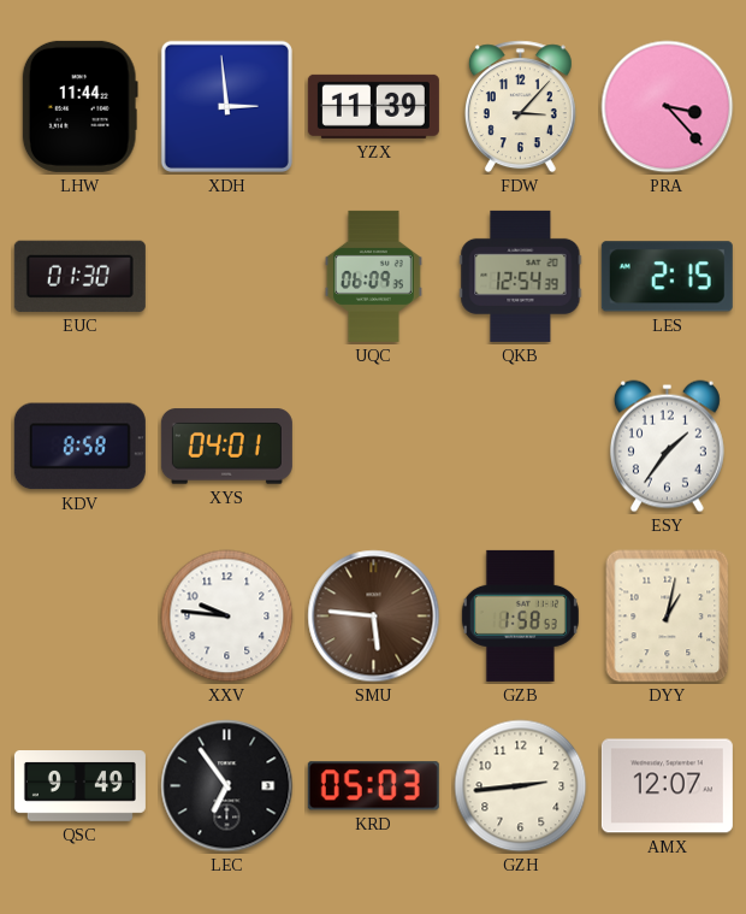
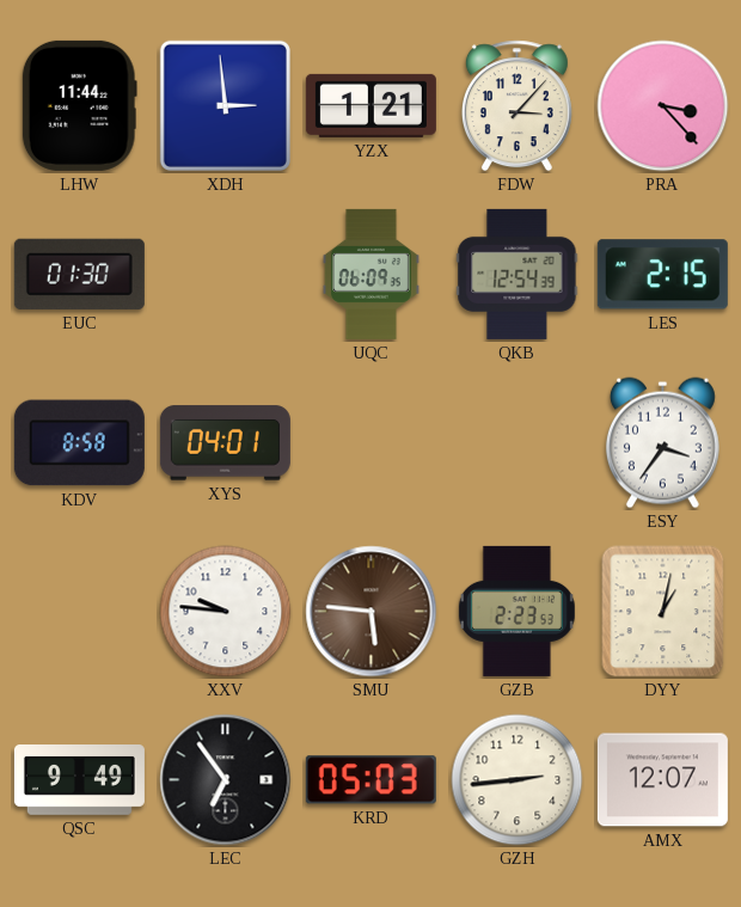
YZX: 11:39 -> 1:21 (370, 105)
ESY: 1:36 -> 3:36 (662, 443)
GZB: 1:58 -> 2:23 (516, 611)
